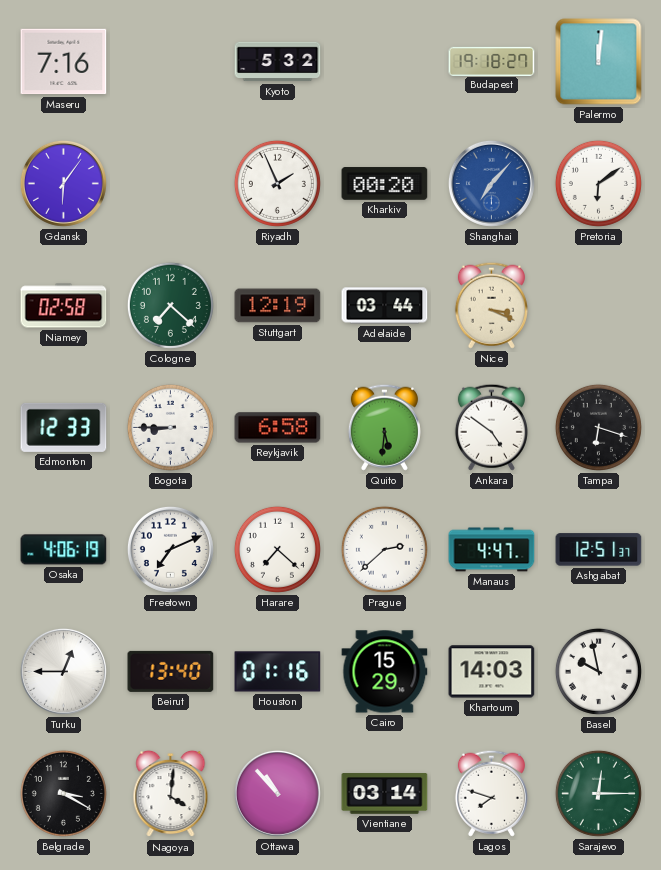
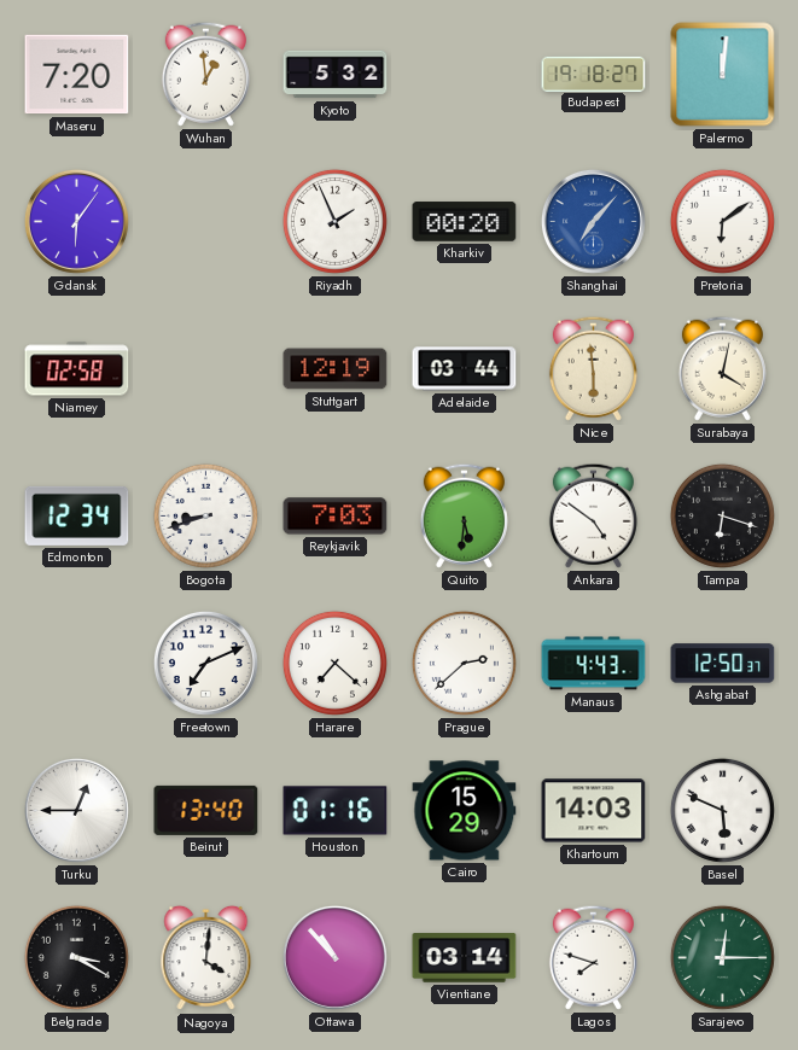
Maseru: 7:16 -> 7:20 (77, 75)
Wuhan: none -> 12:59 (205, 74)
Cologne: 7:22 -> none (170, 305)
Nice: 3:19 -> 5:59 (593, 368)
Surabaya: none -> 4:02 (722, 368)
Edmonton: 12:33 -> 12:34 (77, 515)
Bogota: 8:45 -> 8:42 (205, 515)
Reykjavik: 6:58 -> 7:03 (336, 517)
Osaka: 4:06 -> none (64, 550)
Manaus: 4:47 -> 4:43 (594, 664)
Ashgabat: 12:51 -> 12:50 (723, 664)
Basel: 9:58 -> 5:49 (722, 810)
